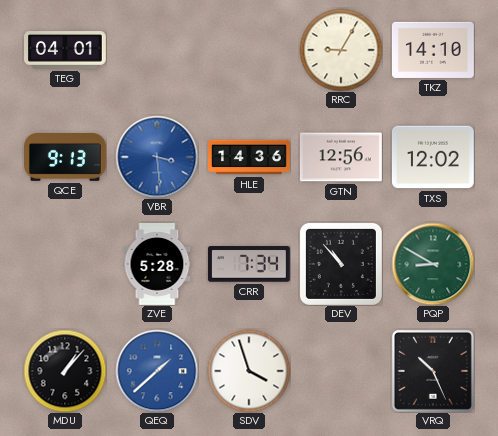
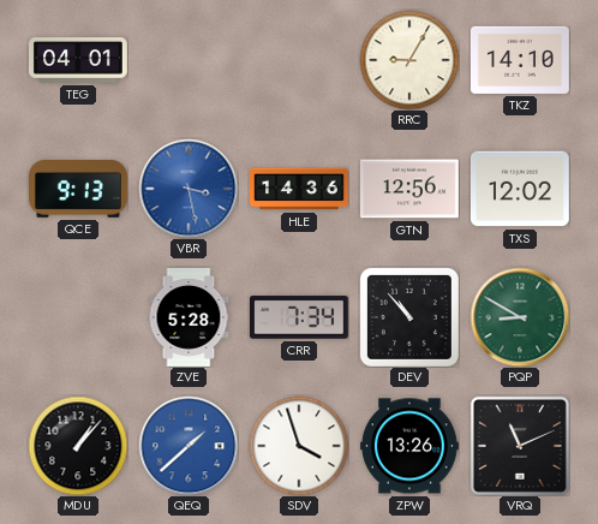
VBR: 3:29 -> 3:28 (189, 189)
ZPW: none -> 13:26 (409, 446)
VRQ: 10:26 -> 11:11 (520, 446)
